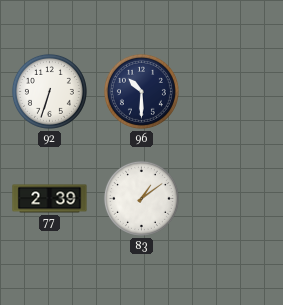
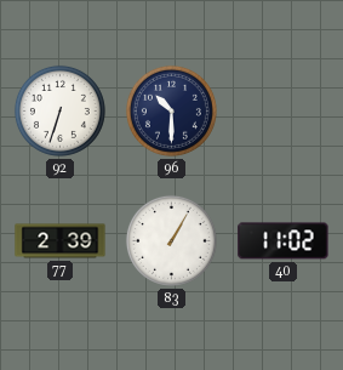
83: 1:09 -> 1:05 (171, 240)
40: none -> 11:02 (284, 241)
